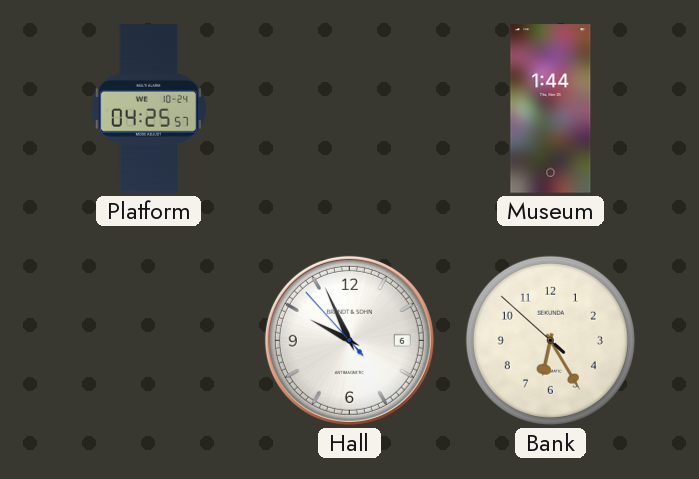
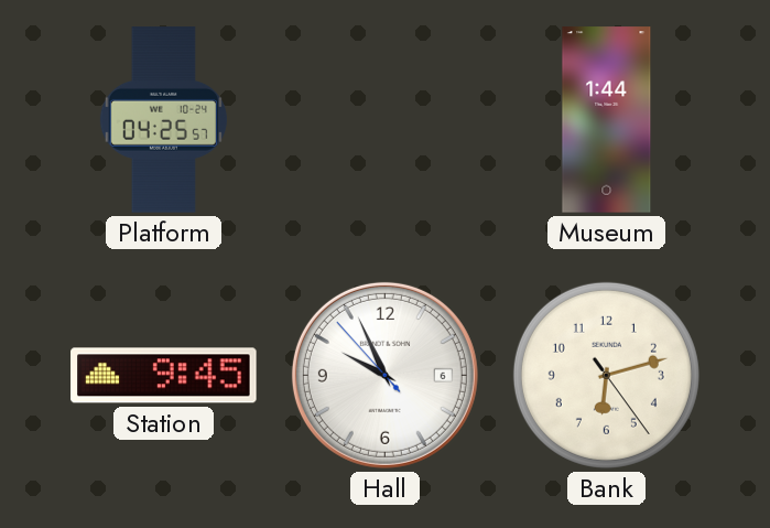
Station: none -> 9:45 (164, 376)
Bank: 6:24 -> 6:12 (606, 375)
